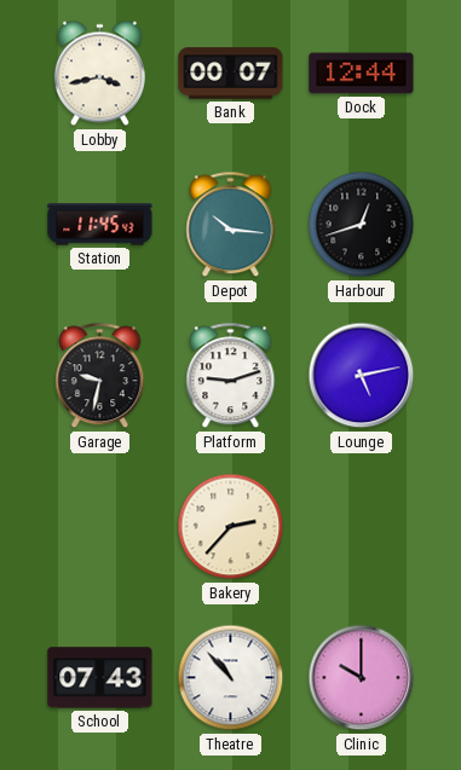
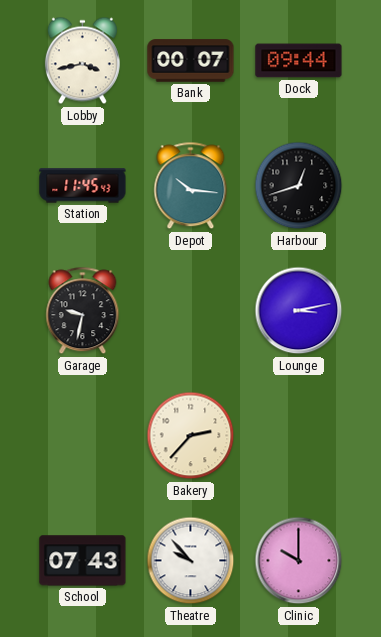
Dock: 12:44 -> 09:44 (299, 61)
Platform: 9:12 -> none (231, 376)
Lounge: 5:13 -> 3:13 (299, 311)
Theatre: 10:53 -> 9:53 (191, 561)
